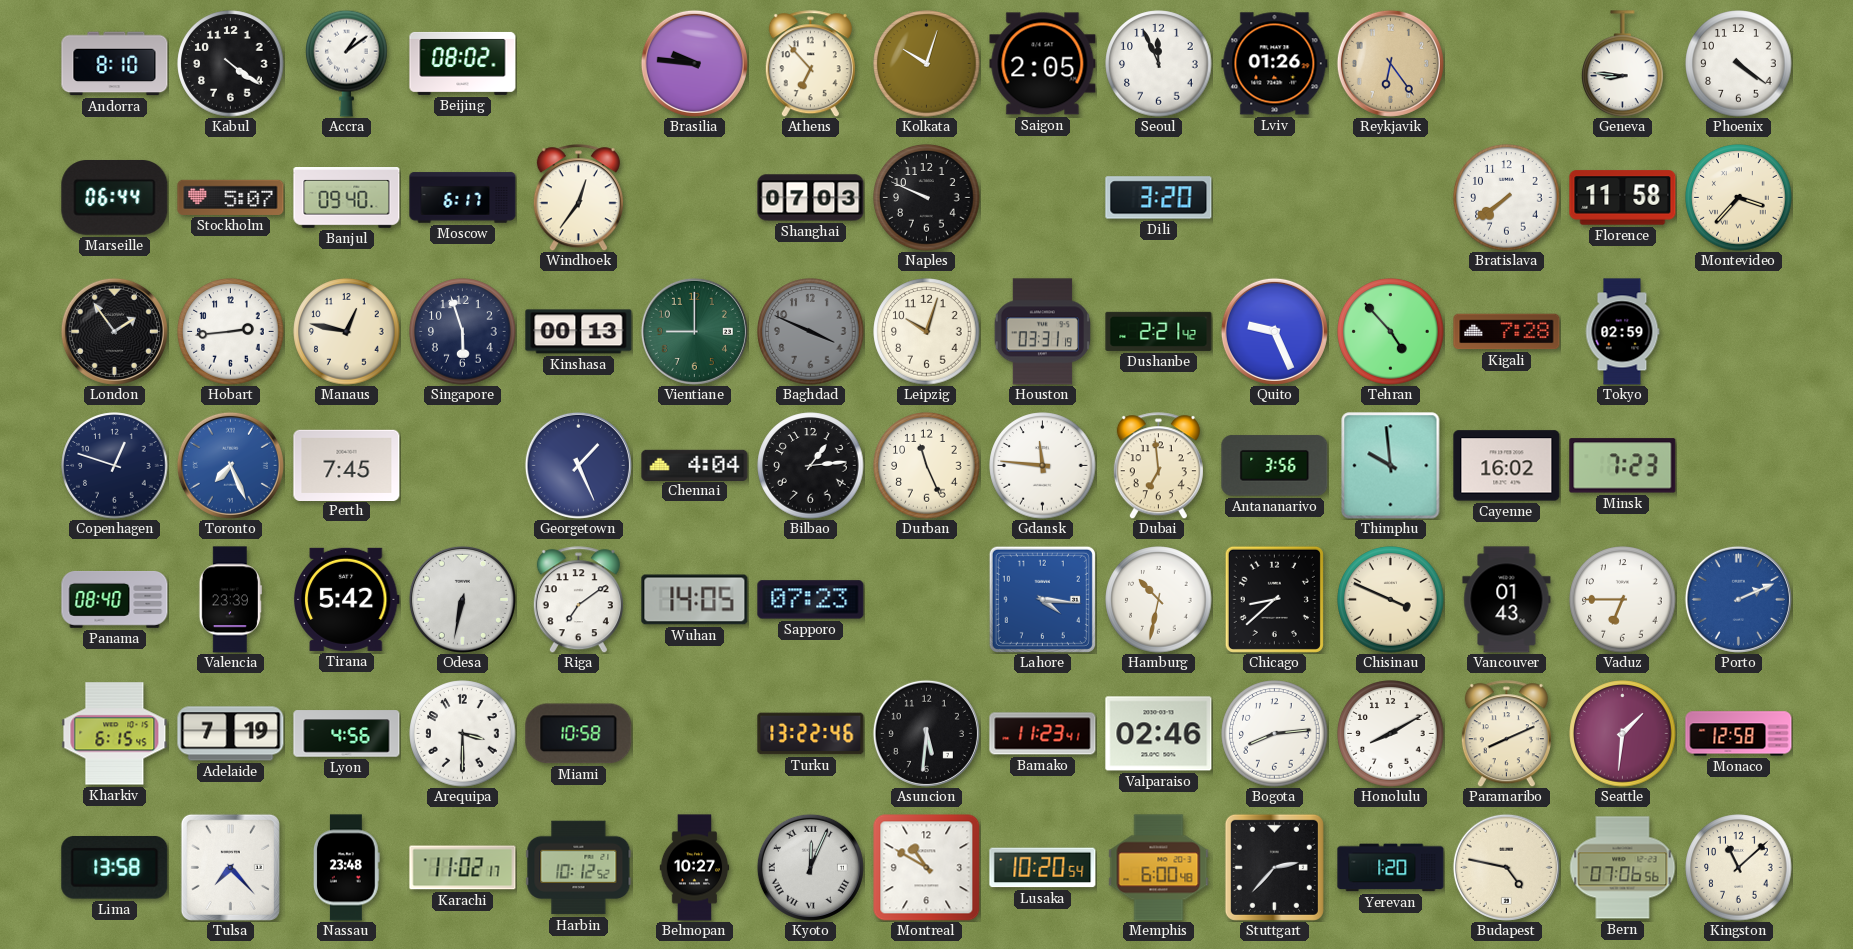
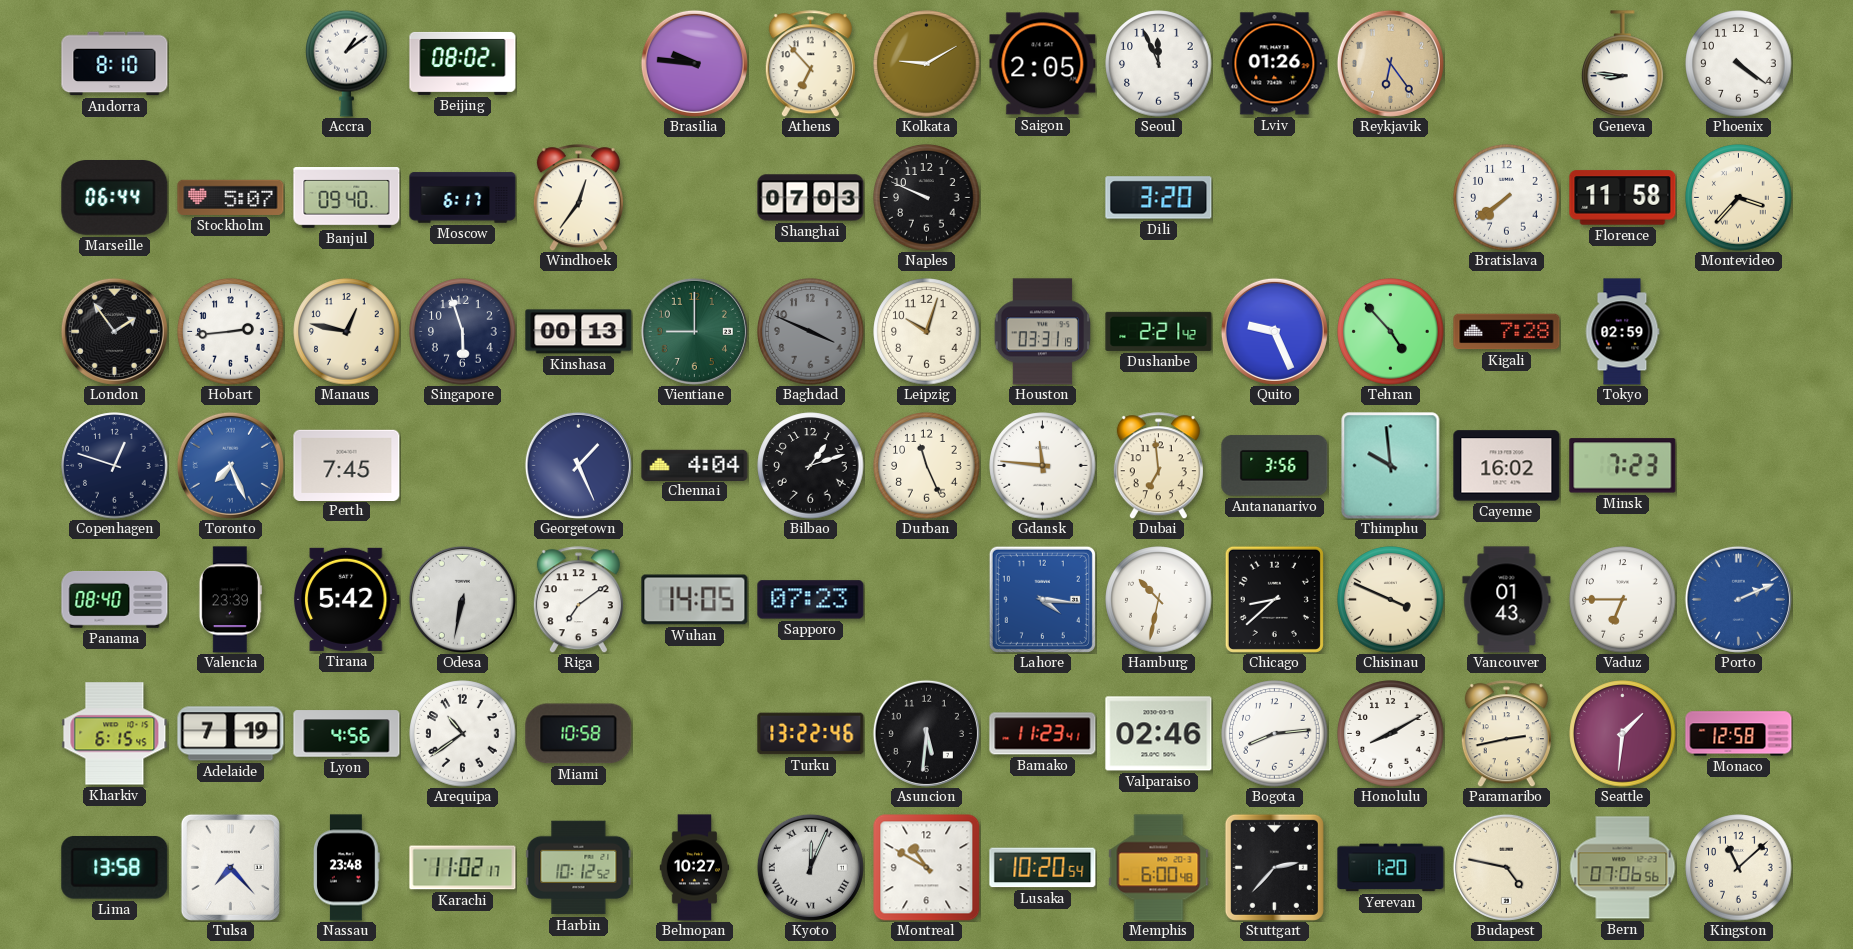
Kabul: 4:21 -> none (231, 64)
Kolkata: 10:03 -> 9:10 (927, 64)
Bilbao: 1:14 -> 1:12 (811, 466)
Arequipa: 3:30 -> 10:39 (463, 734)
Paramaribo: 8:11 -> 2:43 (1506, 734)
